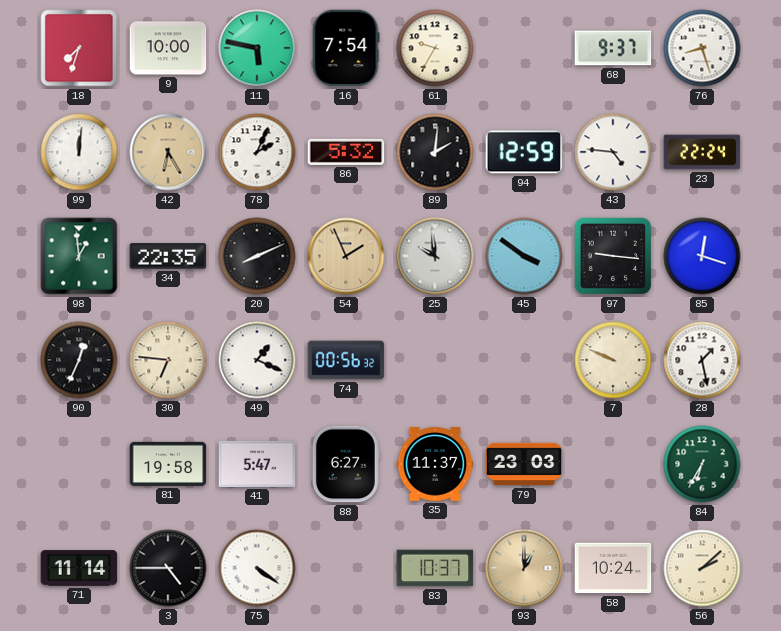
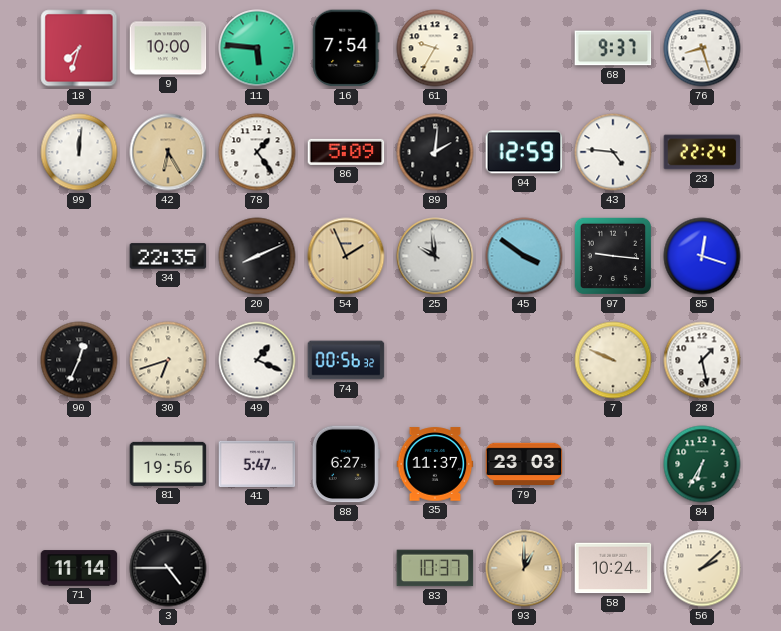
11: 5:47 -> 5:46 (257, 48)
78: 2:04 -> 1:24 (257, 152)
86: 5:32 -> 5:09 (346, 152)
98: 12:59 -> none (79, 256)
30: 6:46 -> 6:42 (168, 360)
81: 19:58 -> 19:56 (168, 464)
75: 4:21 -> none (257, 568)
